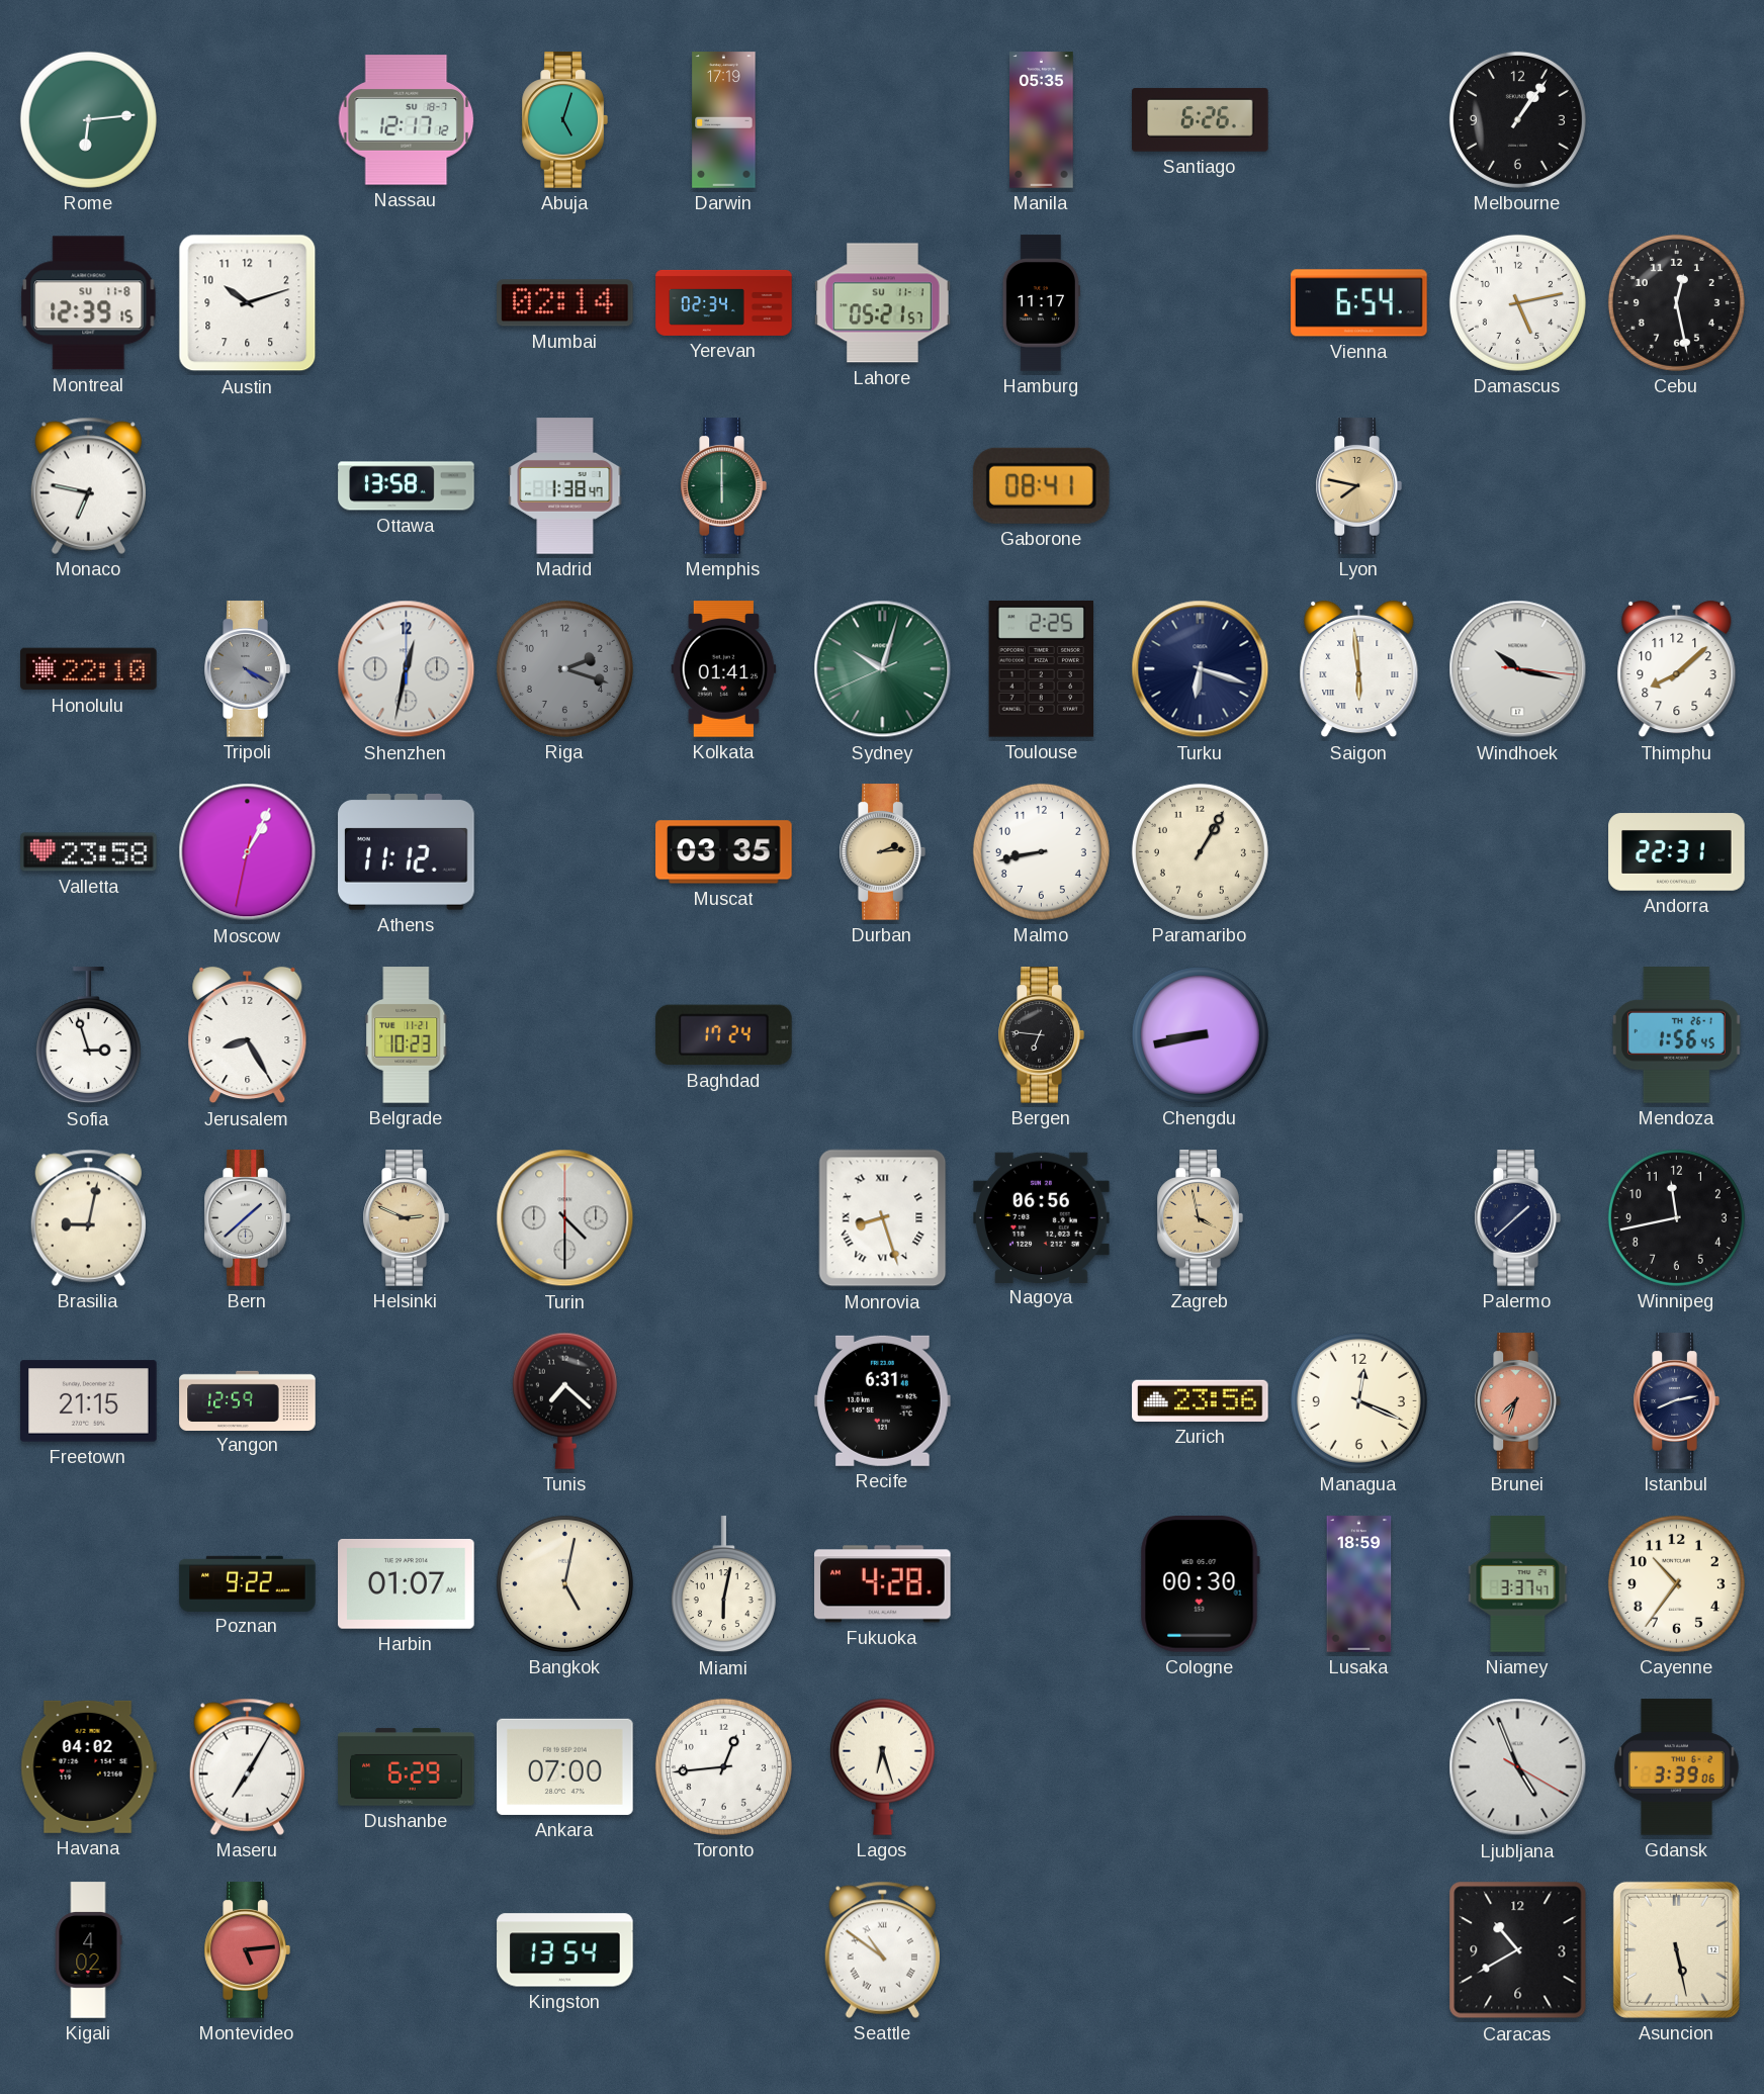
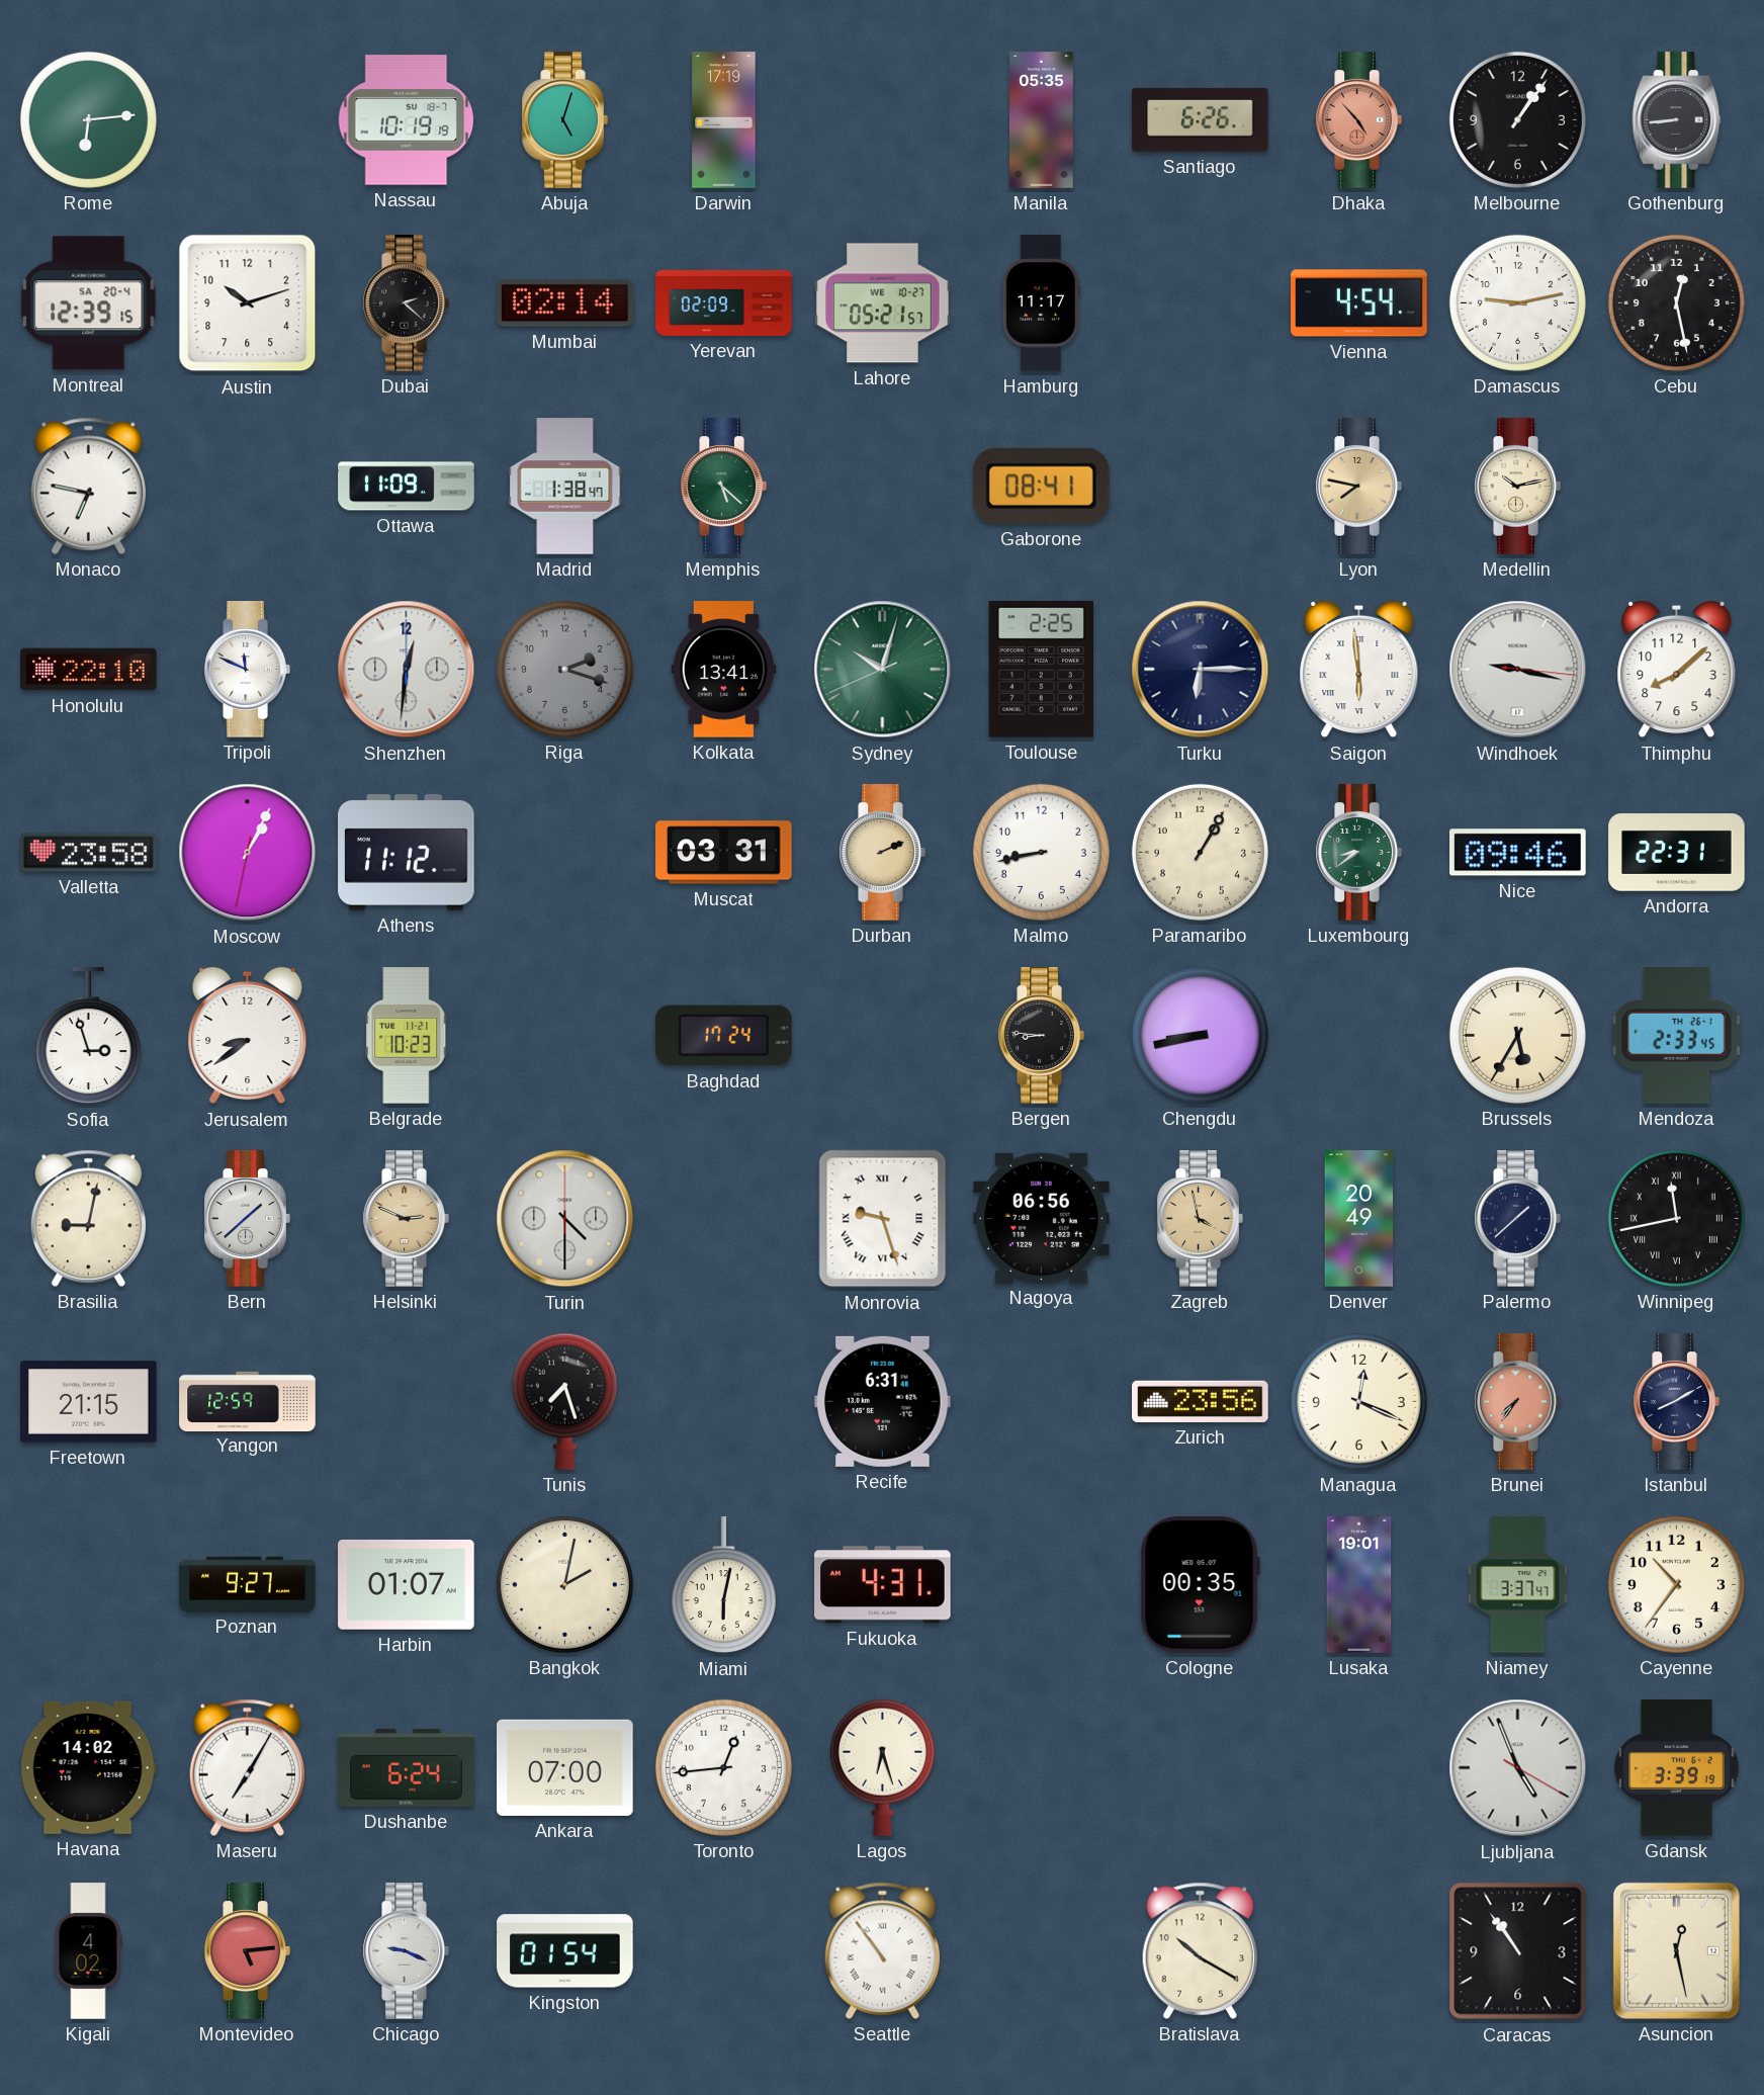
Nassau: 12:17 -> 10:19 (407, 120)
Dhaka: none -> 4:53 (1358, 120)
Gothenburg: none -> 8:44 (1677, 120)
Montreal date: SU 11-8 -> SA 20-4 (89, 303)
Dubai: none -> 2:22 (406, 303)
Yerevan: 02:34 -> 02:09 (724, 302)
Lahore date: SU 11-1 -> WE 10-27 (883, 303)
Vienna: 6:54 -> 4:54 (1359, 303)
Damascus: 5:13 -> 9:13 (1517, 302)
Ottawa: 13:58 -> 11:09 (407, 487)
Memphis: 6:00 -> 5:22 (723, 487)
Medellin: none -> 10:13 (1517, 487)
Tripoli: 4:20 -> 11:49 (247, 670)
Tripoli dial: grey -> white (247, 670)
Shenzhen: 12:32 -> 12:31 (407, 670)
Kolkata: 01:41 -> 13:41 (724, 670)
Turku: 6:18 -> 6:15 (1201, 670)
Windhoek: 10:17 -> 9:17 (1518, 670)
Muscat: 03:35 -> 03:31 (724, 853)
Durban: 2:14 -> 2:11 (882, 853)
Luxembourg: none -> 8:39 (1358, 853)
Nice: none -> 09:46 (1518, 853)
Jerusalem: 8:25 -> 8:39 (248, 1036)
Bergen: 6:46 -> 8:46 (1041, 1036)
Brussels: none -> 5:35 (1517, 1035)
Mendoza: 1:56 -> 2:33 (1676, 1036)
Monrovia: 8:27 -> 9:27 (883, 1219)
Denver: none -> 20:49 (1359, 1219)
Winnipeg numerals: Arabic -> Roman (1676, 1218)
Tunis: 7:22 -> 7:27 (564, 1401)
Brunei: 7:33 -> 7:36 (1517, 1402)
Istanbul: 8:13 -> 8:10 (1676, 1402)
Poznan: 9:22 -> 9:27 (248, 1584)
Bangkok: 5:02 -> 2:02 (564, 1584)
Fukuoka: 4:28 -> 4:31 (883, 1585)
Cologne: 00:30 -> 00:35 (1200, 1585)
Lusaka: 18:59 -> 19:01 (1359, 1585)
Havana: 04:02 -> 14:02 (88, 1767)
Dushanbe: 6:29 -> 6:24 (407, 1768)
Gdansk: 3:39:06 -> 3:39:19 (1677, 1768)
Chicago: none -> 9:19 (406, 1951)
Kingston: 13:54 -> 01:54 (565, 1951)
Seattle: 10:51 -> 10:54 (882, 1950)
Bratislava: none -> 10:20 (1200, 1950)
Caracas: 10:40 -> 10:54 (1518, 1951)
Asuncion: 5:28 -> 12:28 (1676, 1950)
